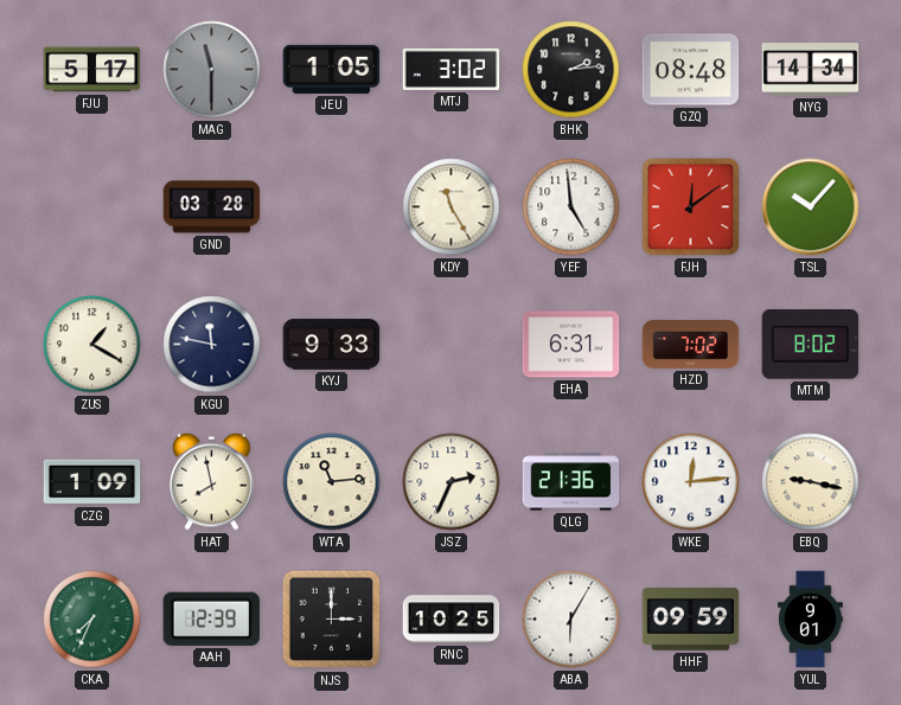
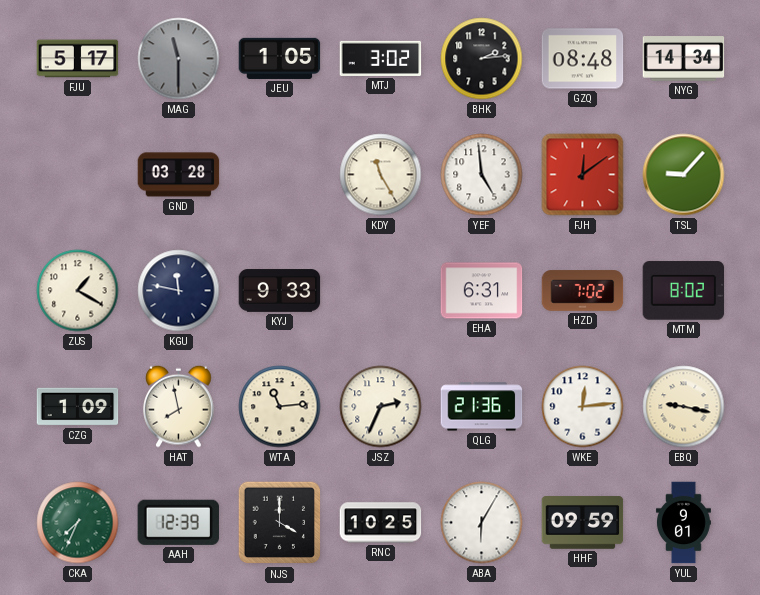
TSL: 10:07 -> 9:07 (684, 175)
NJS: 3:00 -> 4:00 (280, 523)
